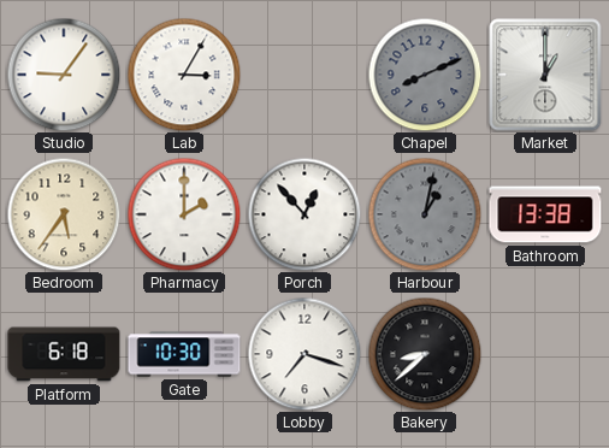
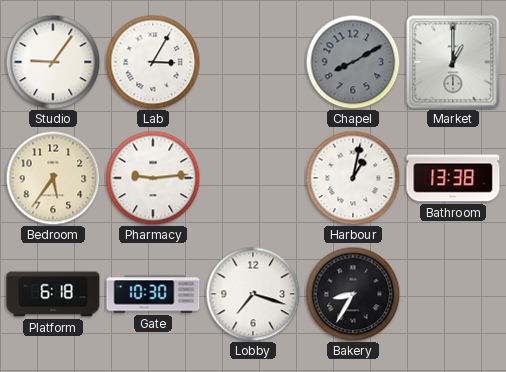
Chapel: 8:11 -> 8:10 (353, 62)
Pharmacy: 2:00 -> 9:14 (153, 178)
Porch: 12:53 -> none (304, 214)
Harbour dial: grey -> white (353, 178)
Bakery: 8:38 -> 8:35 (353, 294)
